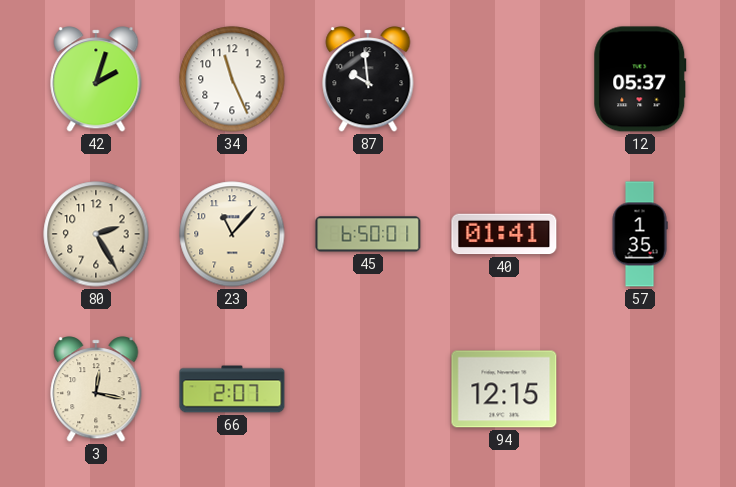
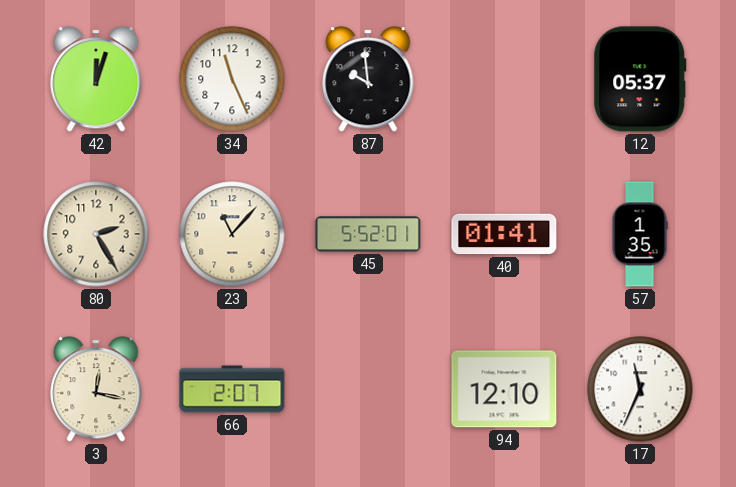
42: 2:03 -> 12:03 (96, 79)
45: 6:50 -> 5:52 (368, 234)
94: 12:15 -> 12:10 (504, 389)
17: none -> 11:34 (640, 389)
